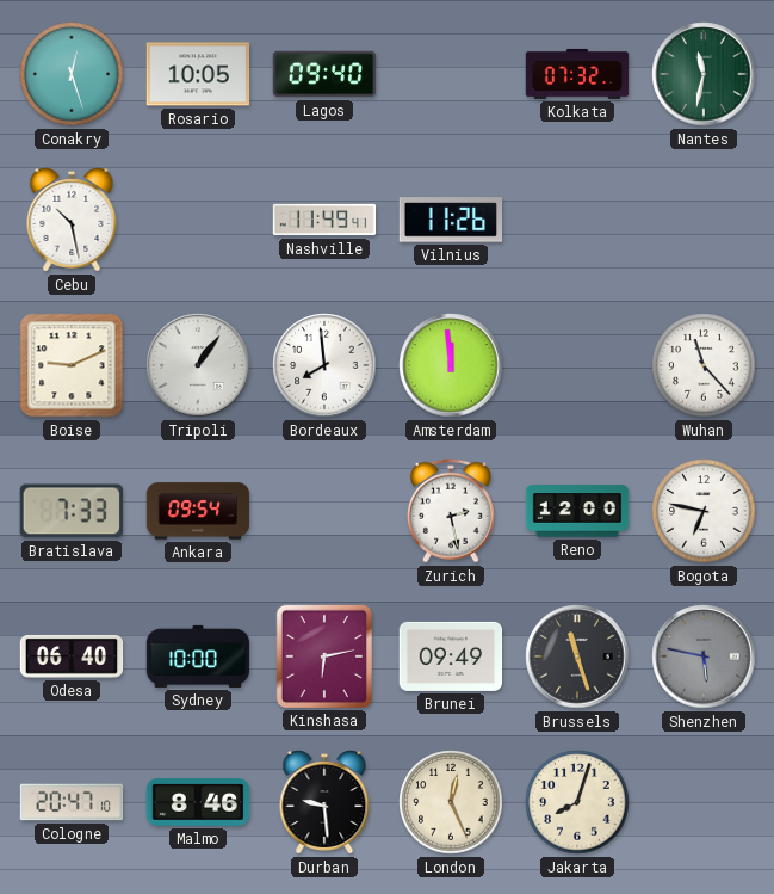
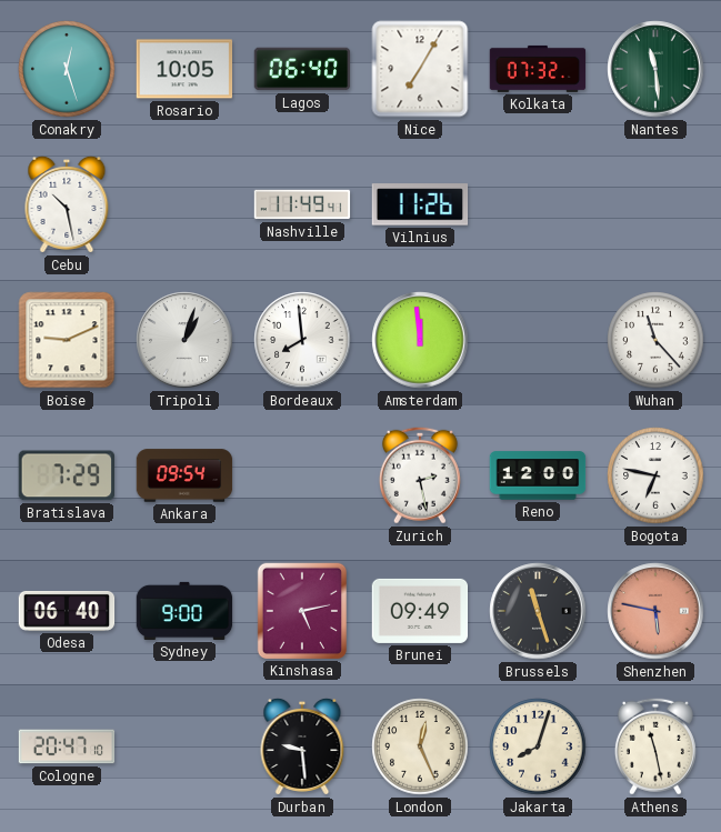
Lagos: 09:40 -> 06:40 (302, 69)
Nice: none -> 7:05 (420, 69)
Nantes: 11:32 -> 11:29 (655, 69)
Tripoli: 1:06 -> 1:03 (184, 340)
Bratislava: 7:33 -> 7:29 (66, 475)
Sydney: 10:00 -> 9:00 (184, 611)
Kinshasa: 6:13 -> 5:13 (301, 610)
Shenzhen dial: grey -> salmon (655, 611)
Malmo: 8:46 -> none (198, 803)
Athens: none -> 11:28 (655, 746)
